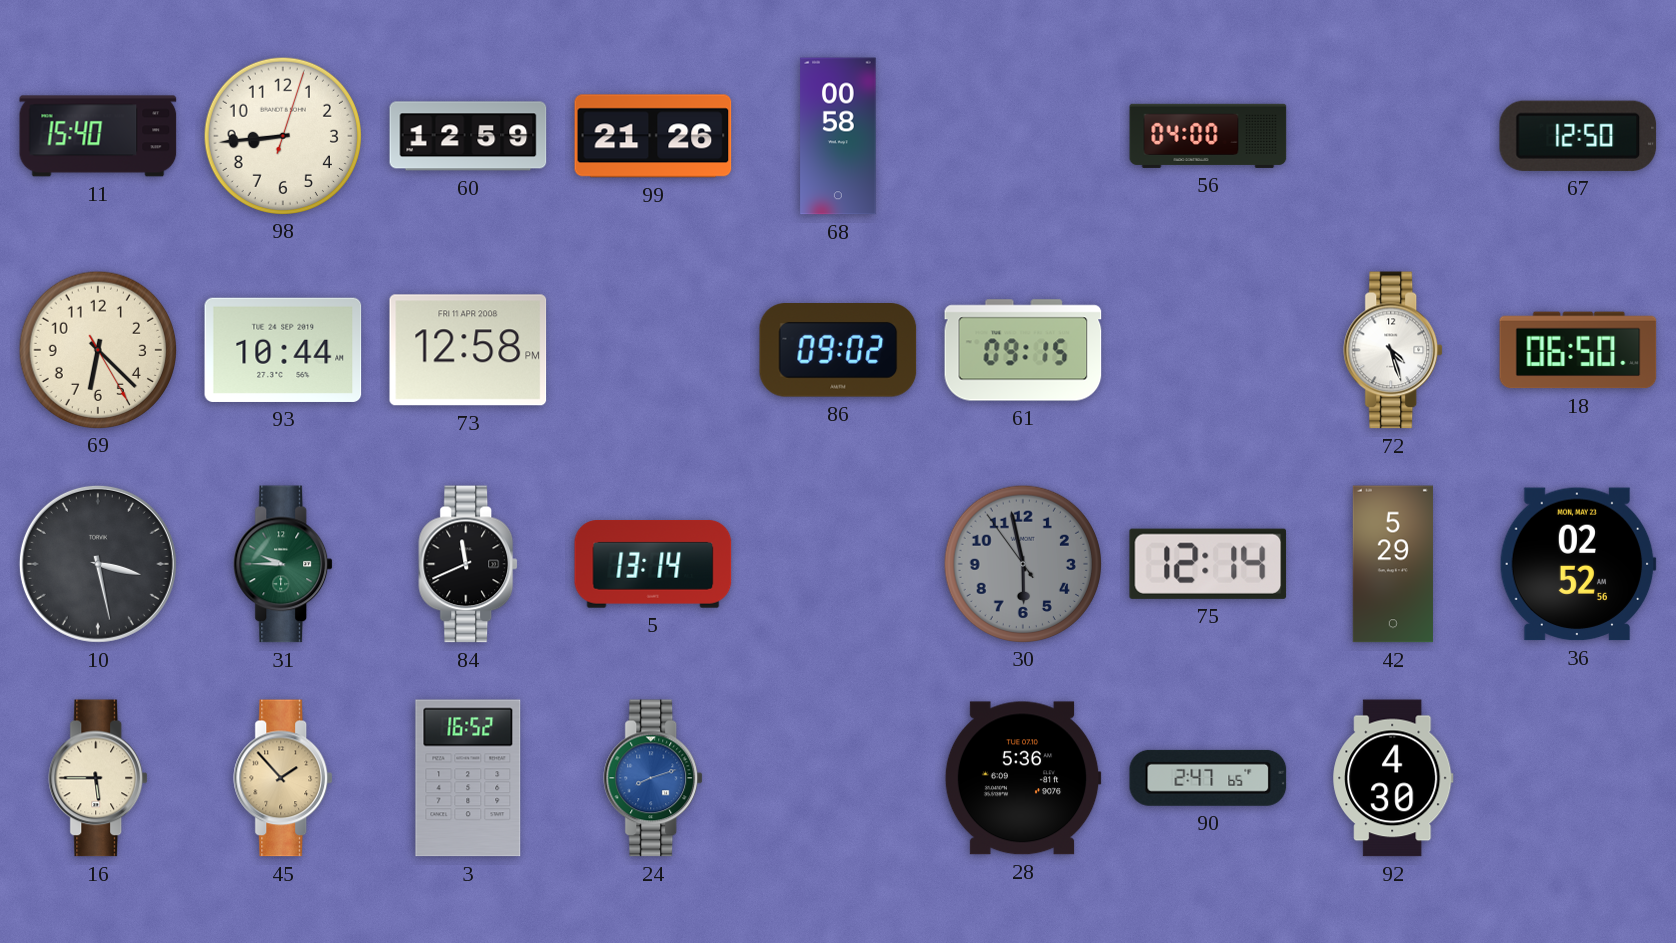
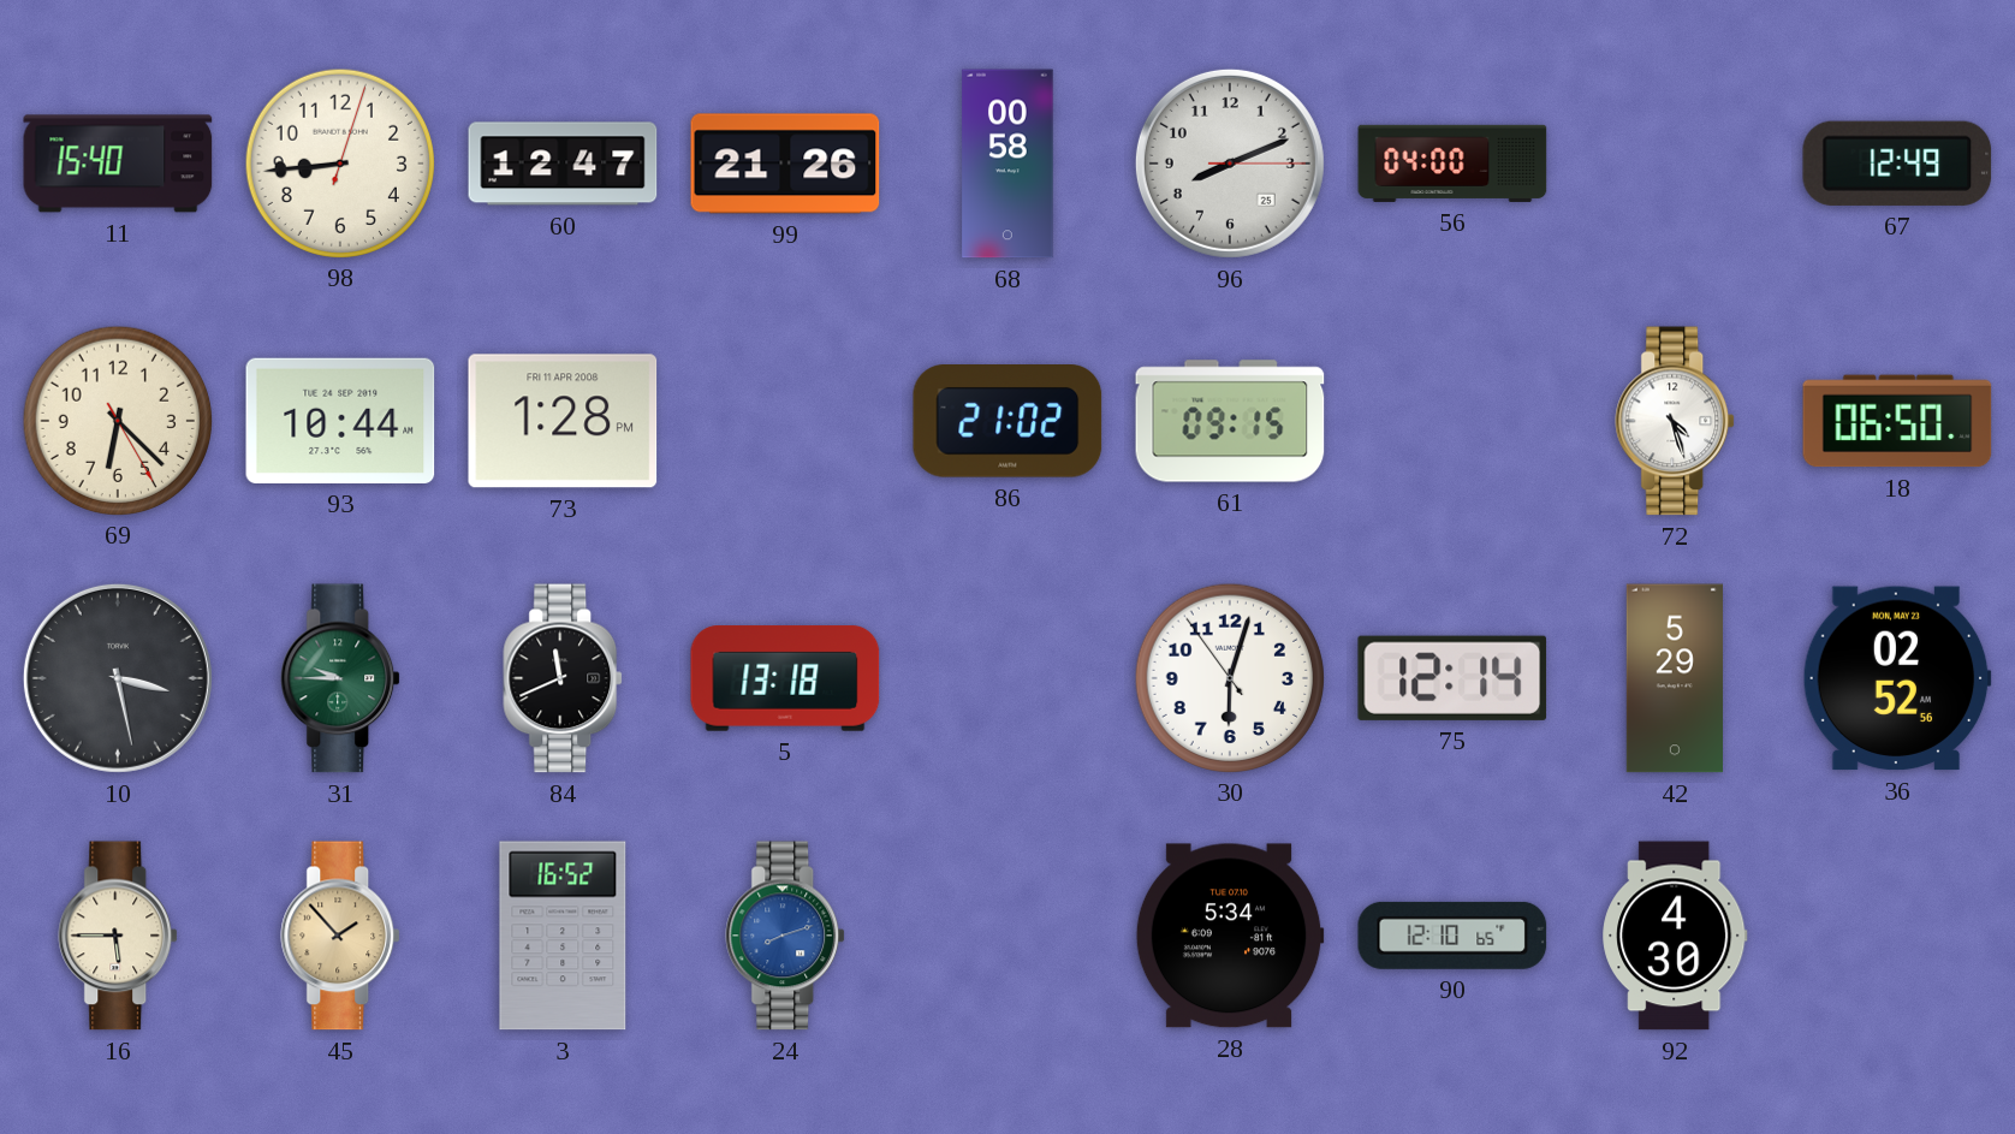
60: 12:59 -> 12:47 (563, 164)
96: none -> 8:11 (1230, 164)
67: 12:50 -> 12:49 (1897, 164)
73: 12:58 -> 1:28 (563, 421)
86: 09:02 -> 21:02 (1007, 421)
5: 13:14 -> 13:18 (785, 679)
30: 5:57 -> 6:02 (1229, 677)
30 dial: grey -> white (1229, 677)
28: 5:36 -> 5:34 (1230, 936)
90: 2:47 -> 12:10 (1452, 936)
